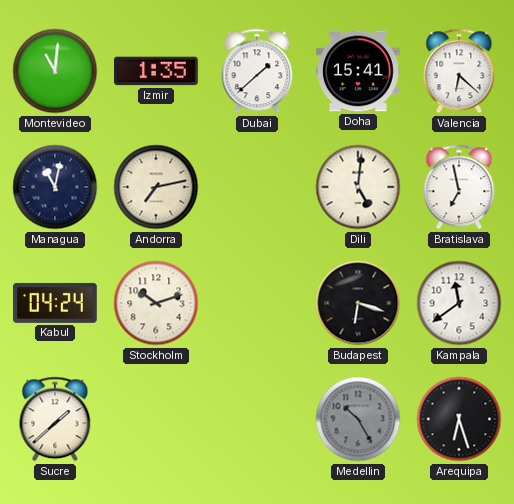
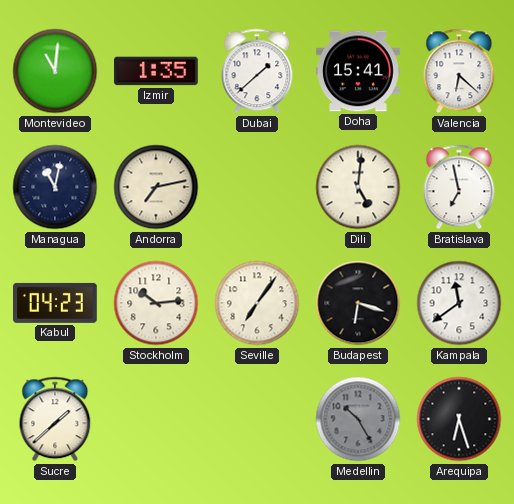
Kabul: 04:24 -> 04:23 (56, 303)
Stockholm: 10:12 -> 10:14 (156, 303)
Seville: none -> 7:06 (257, 303)
